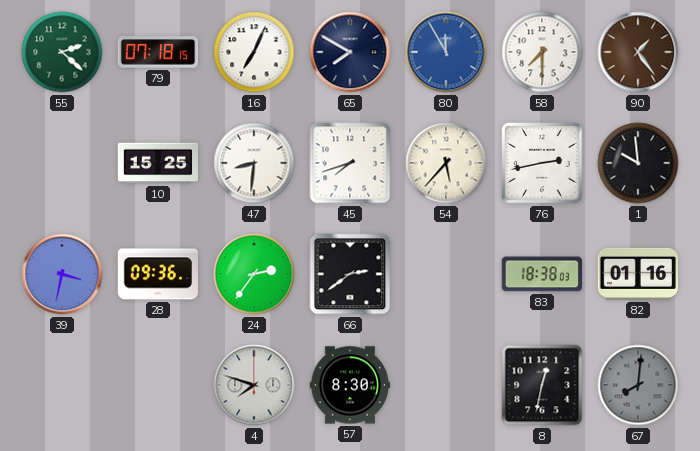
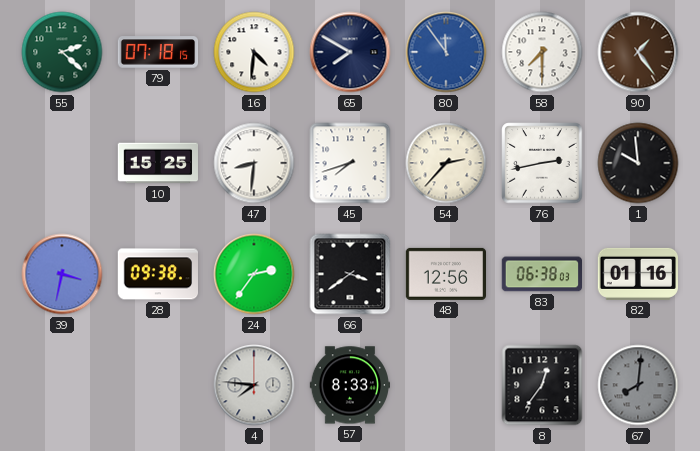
16: 7:04 -> 4:31 (254, 52)
80: 11:55 -> 11:54 (446, 52)
54: 5:37 -> 2:37 (446, 163)
28: 09:36 -> 09:38 (157, 274)
66: 2:39 -> 3:39 (350, 274)
48: none -> 12:56 (445, 274)
83: 18:38 -> 06:38 (541, 274)
4: 7:48 -> 7:46 (254, 385)
57: 8:30 -> 8:33 (350, 385)
8: 12:32 -> 12:36 (542, 385)
